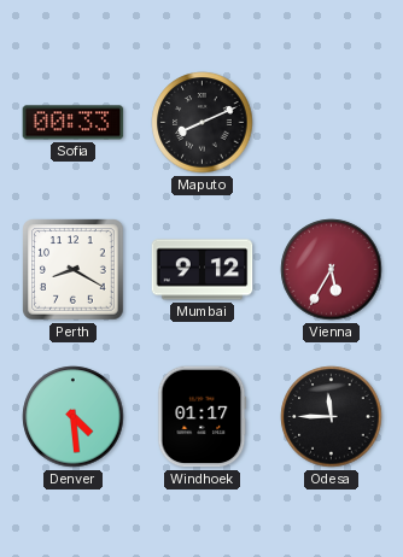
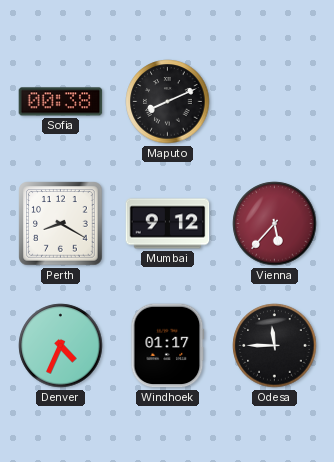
Sofia: 00:33 -> 00:38 (61, 102)
Vienna: 5:35 -> 5:37 (275, 224)
Denver: 4:29 -> 4:34 (61, 346)
